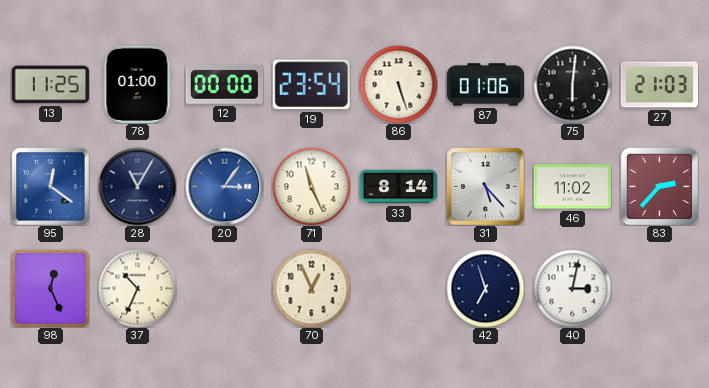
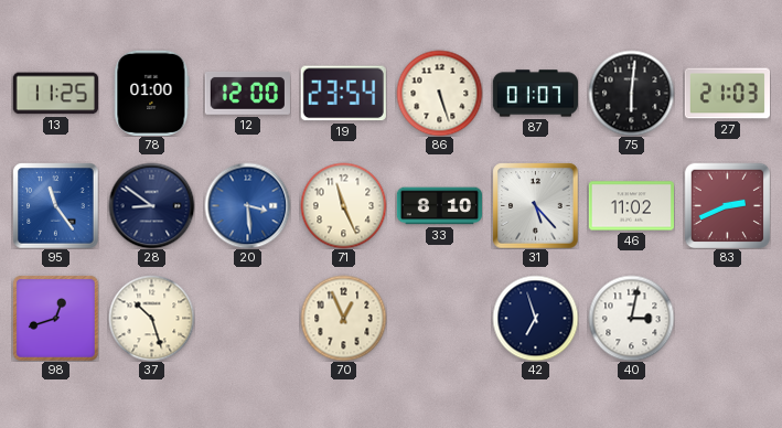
12: 00:00 -> 12:00 (247, 93)
87: 01:06 -> 01:07 (535, 94)
95: 12:21 -> 11:24 (55, 205)
28: 11:05 -> 8:51 (151, 205)
20: 3:06 -> 3:29 (247, 205)
33: 8:14 -> 8:10 (439, 206)
83: 2:37 -> 2:41 (727, 205)
98: 12:26 -> 12:42 (55, 318)
37: 10:34 -> 10:27 (151, 318)
